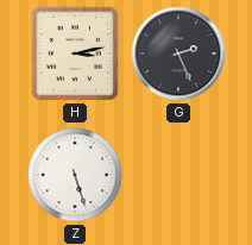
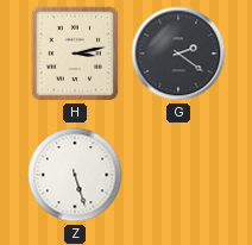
G: 2:26 -> 2:21 (178, 54)
